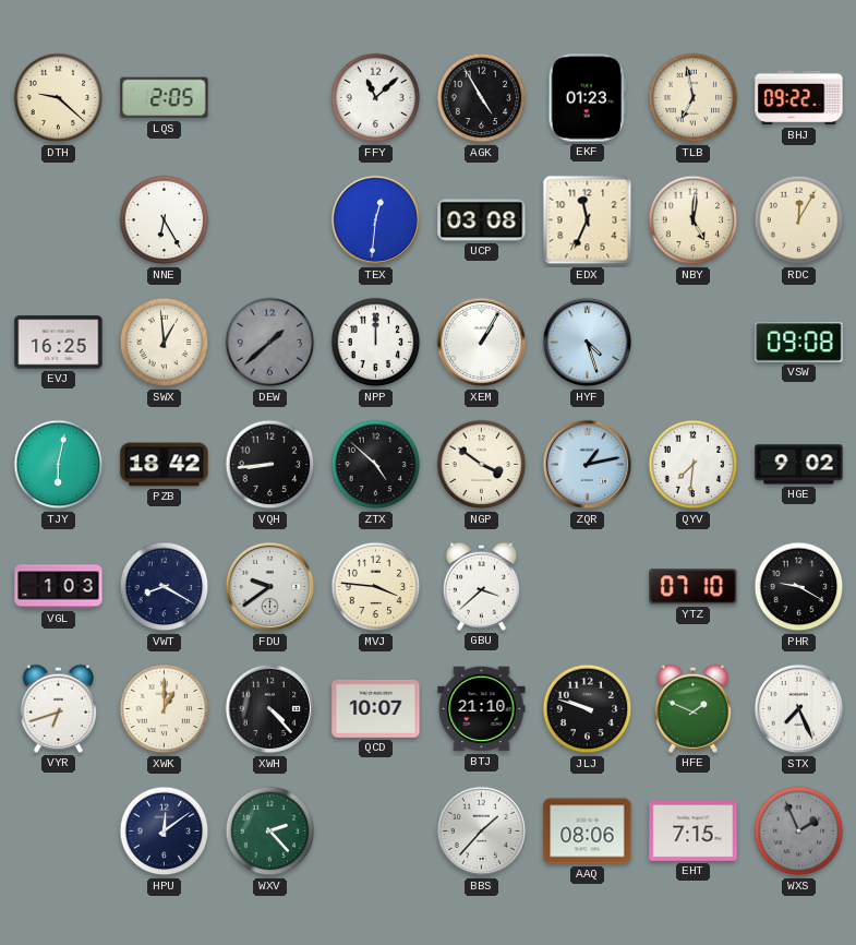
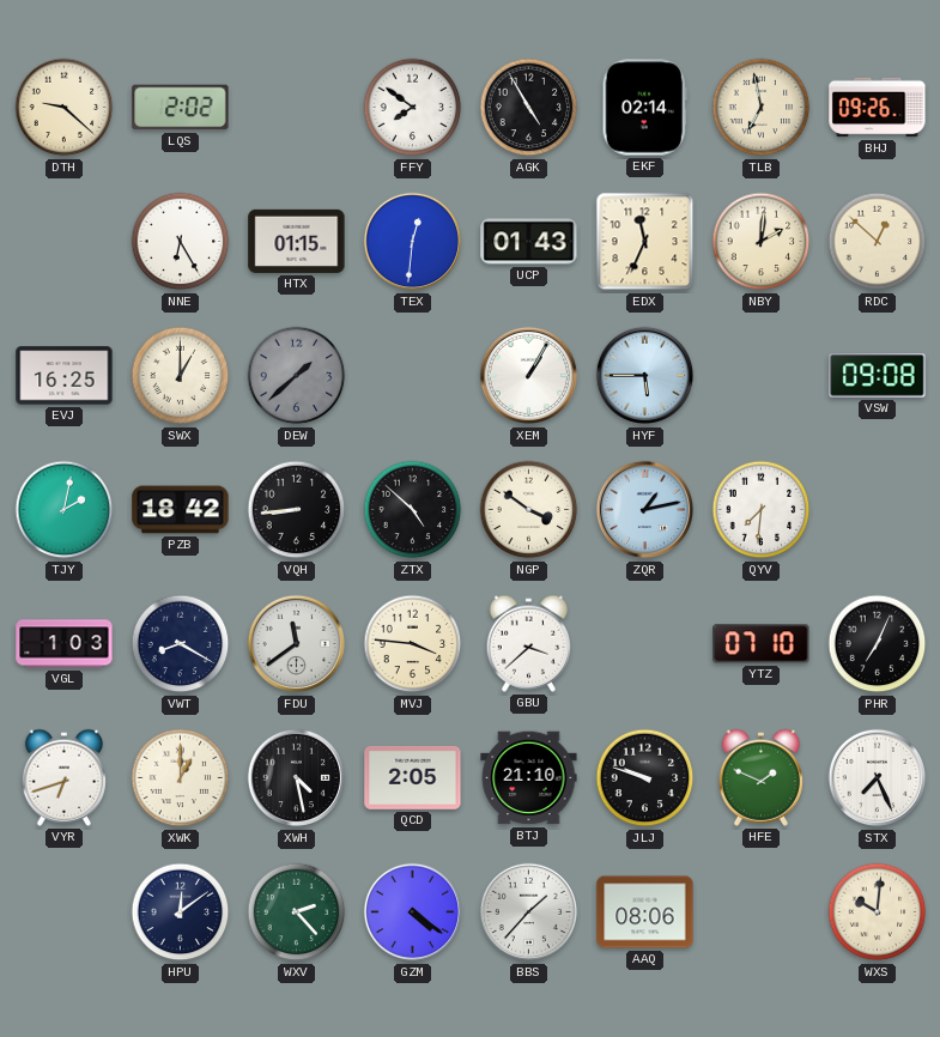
LQS: 2:05 -> 2:02 (181, 108)
FFY: 11:08 -> 7:51 (413, 108)
EKF: 01:23 -> 02:14 (644, 108)
BHJ: 09:22 -> 09:26 (878, 108)
HTX: none -> 01:15 (297, 241)
UCP: 03:08 -> 01:43 (529, 242)
NBY: 5:01 -> 2:01 (762, 242)
RDC: 12:05 -> 12:52 (878, 242)
SWX: 12:59 -> 1:00 (181, 376)
NPP: 12:00 -> none (376, 343)
HYF: 4:27 -> 5:45 (645, 376)
TJY: 6:02 -> 2:02 (65, 510)
HGE: 9:02 -> none (799, 465)
FDU: 9:39 -> 11:39 (297, 644)
PHR: 9:20 -> 7:04 (878, 644)
XWH: 4:23 -> 4:28 (297, 778)
QCD: 10:07 -> 2:05 (413, 778)
GZM: none -> 4:21 (413, 912)
EHT: 7:15 -> none (694, 830)
WXS: 1:56 -> 10:01 (878, 912)
WXS dial: grey -> cream (878, 912)
